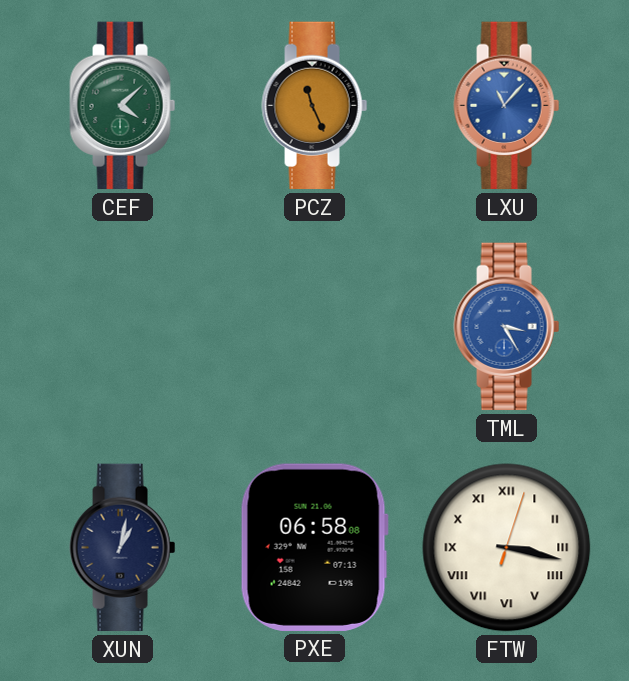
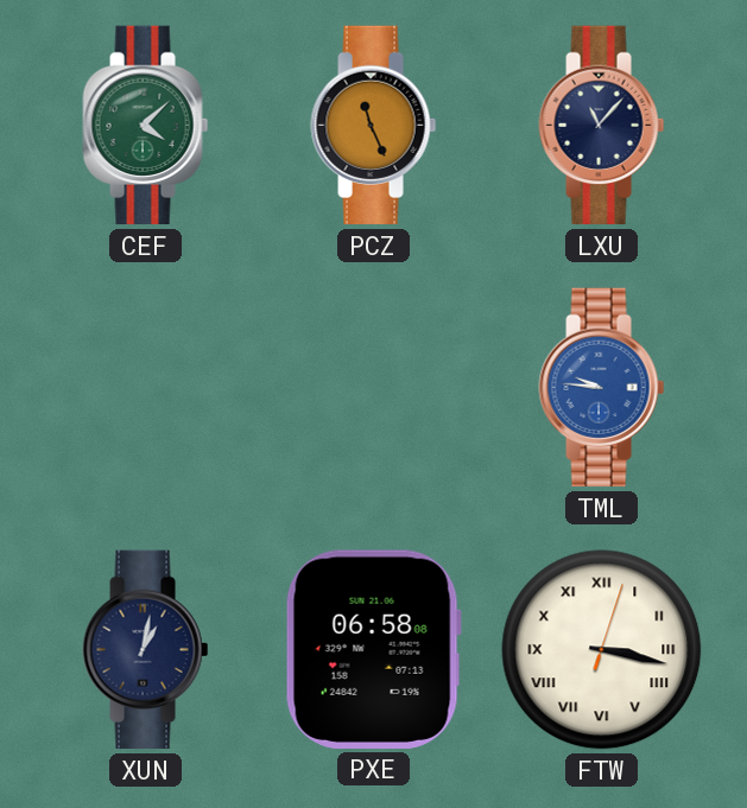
LXU dial: blue -> navy (602, 126)
TML: 3:25 -> 9:46 (602, 388)
